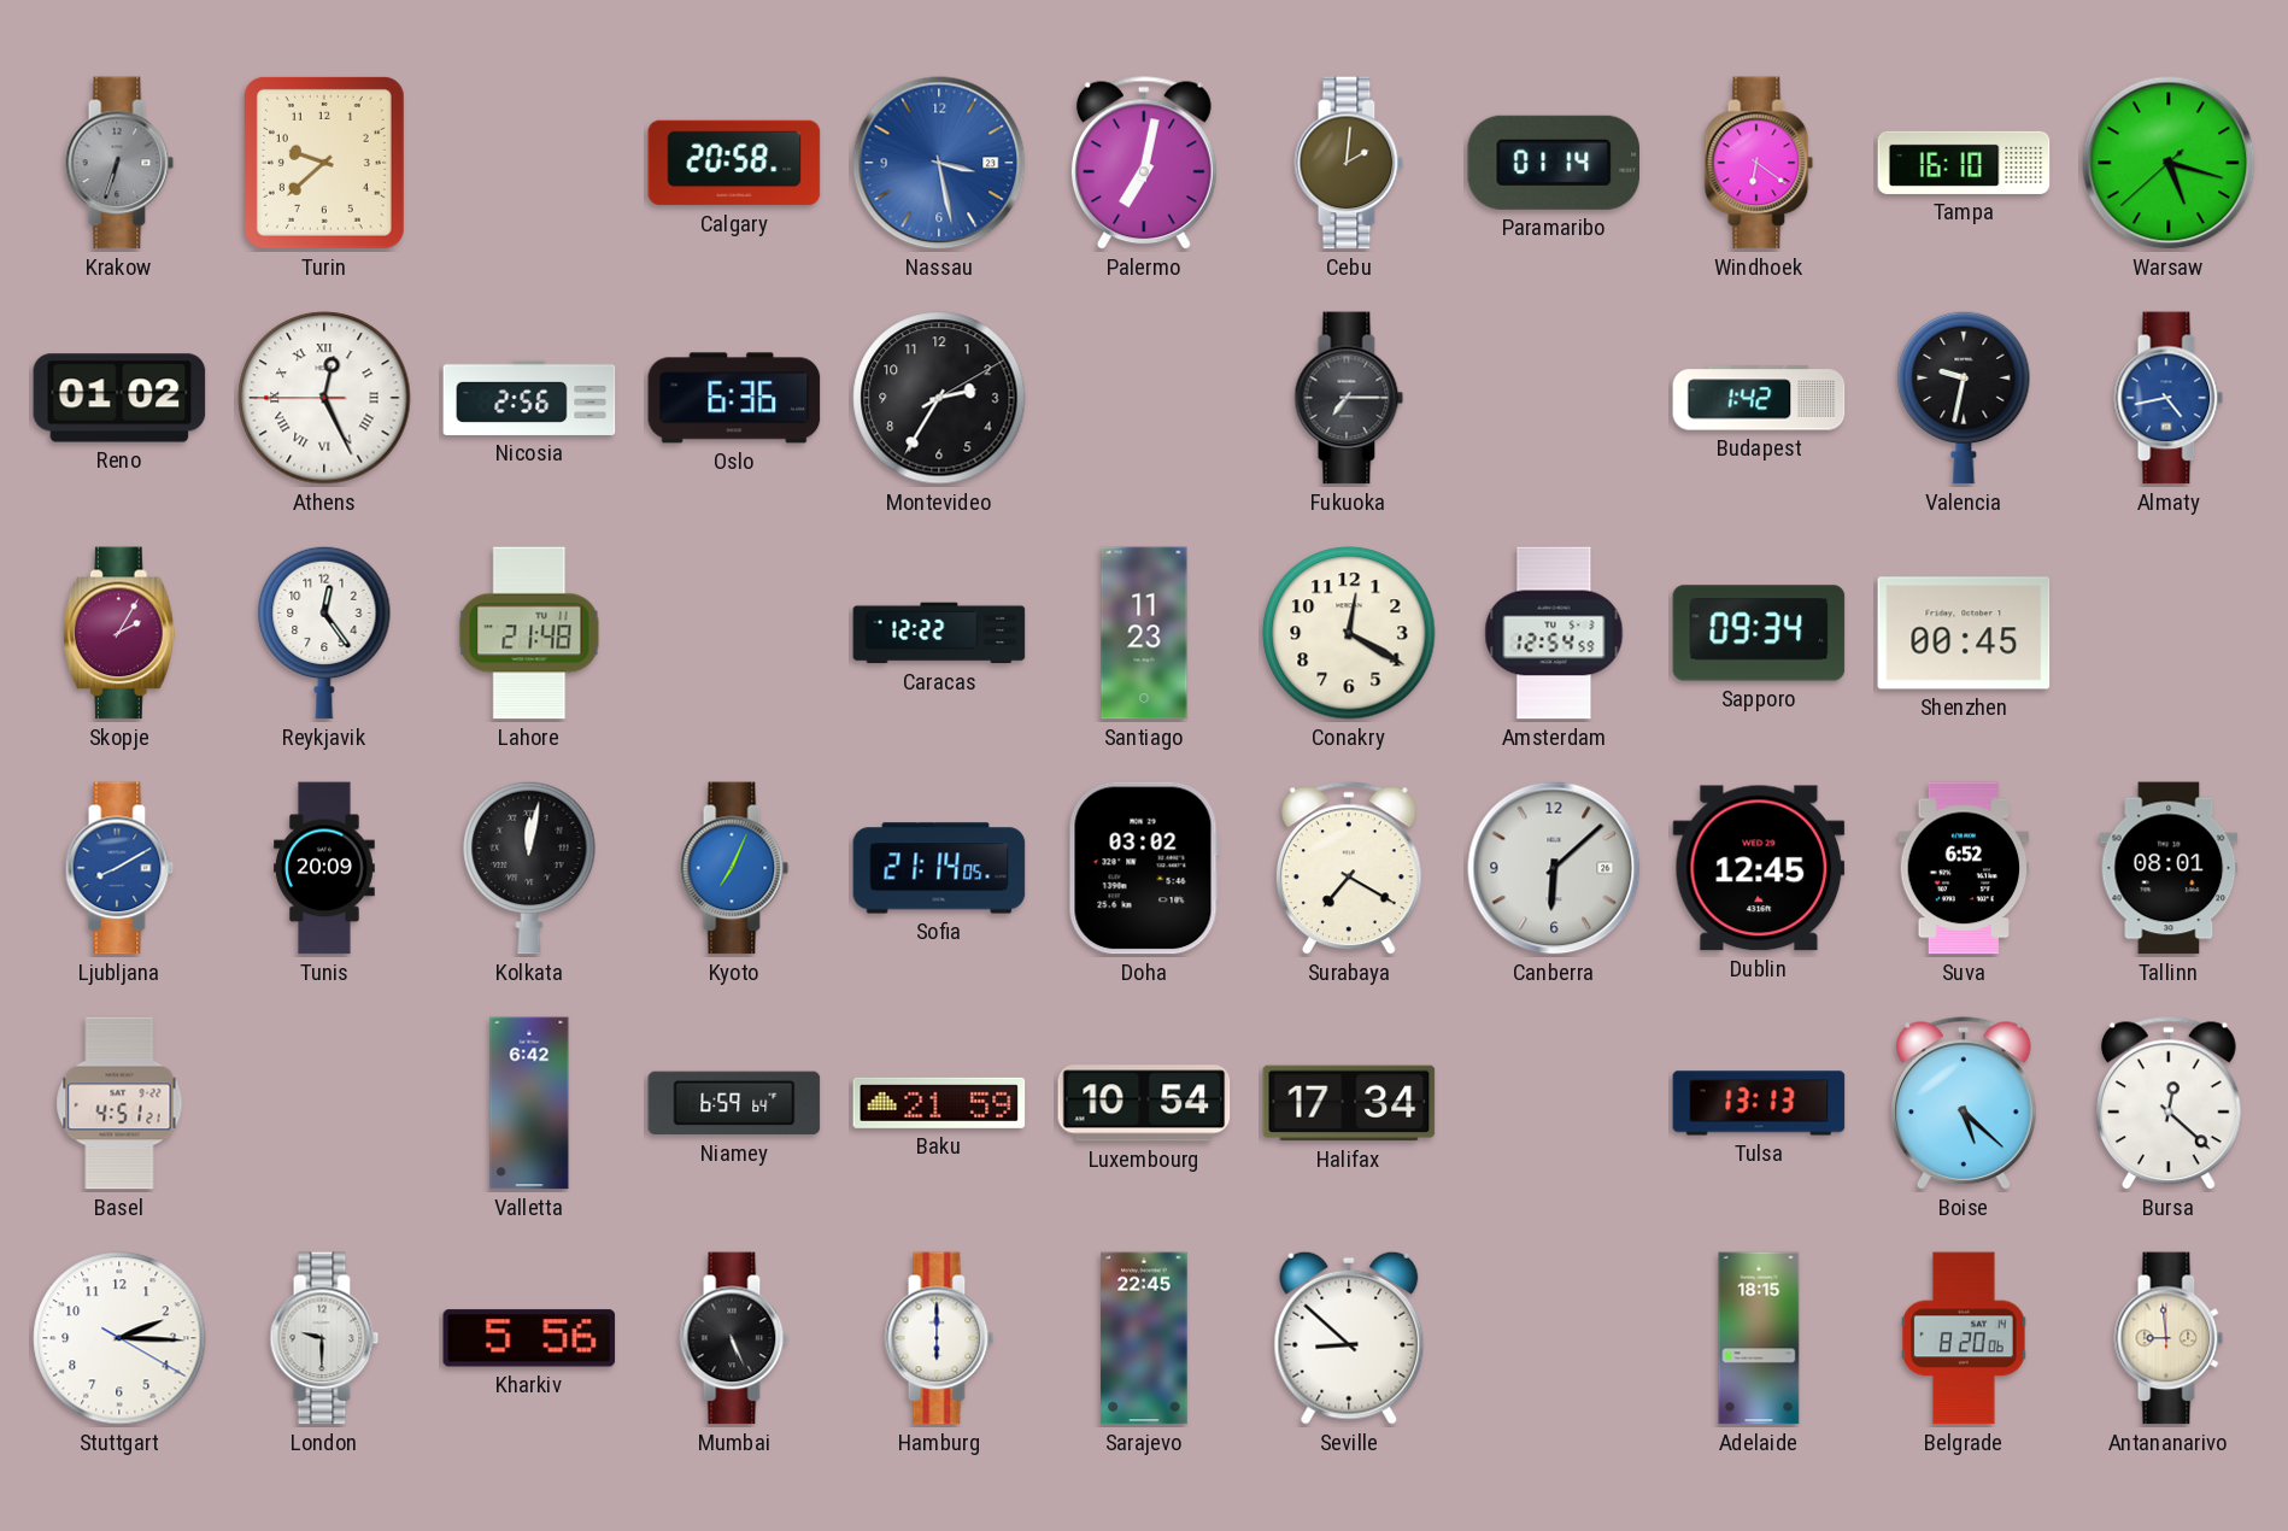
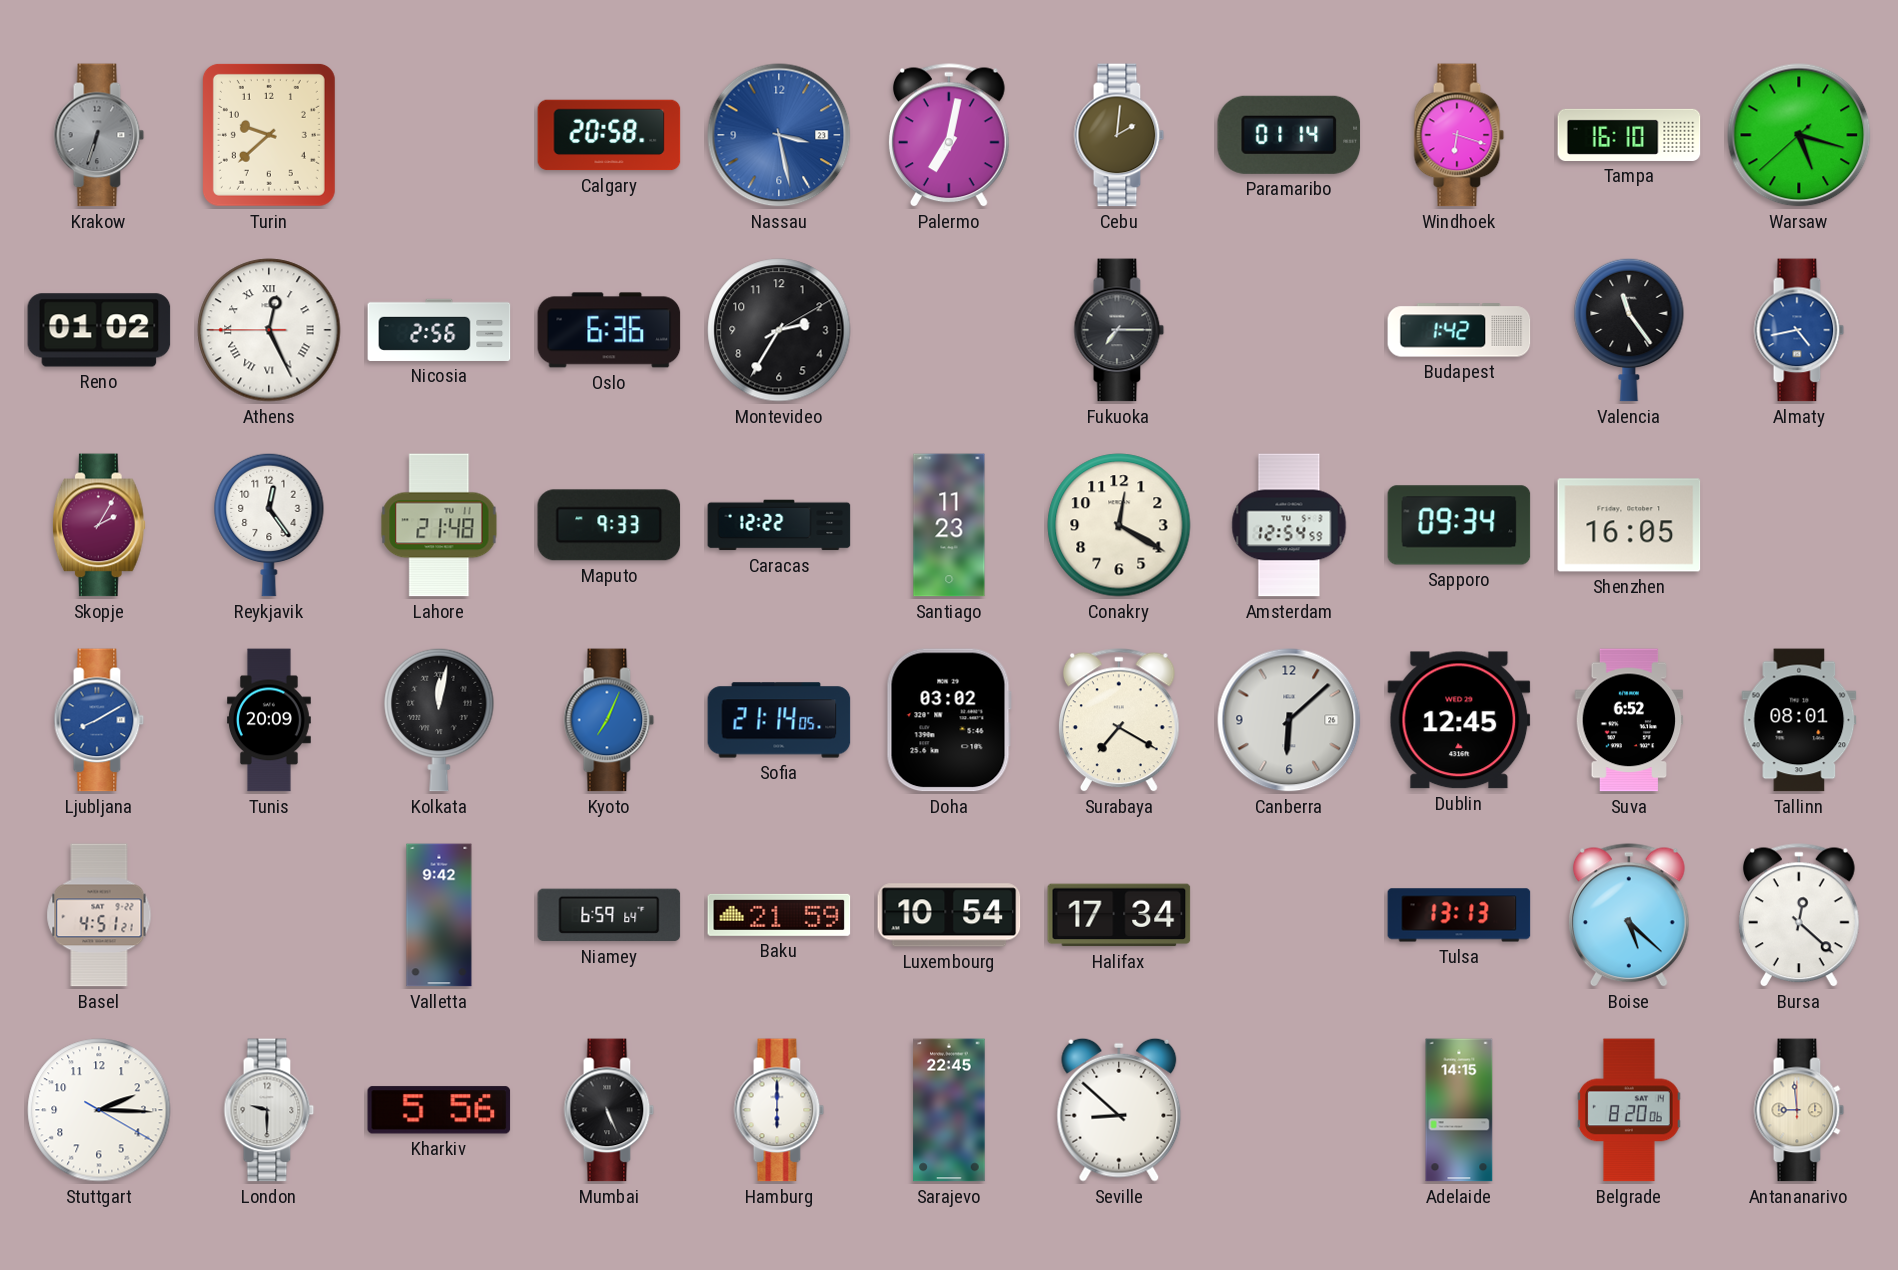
Windhoek: 6:21 -> 6:18 (1459, 135)
Valencia: 9:32 -> 11:24 (1629, 330)
Maputo: none -> 9:33 (609, 525)
Shenzhen: 00:45 -> 16:05 (1629, 525)
Valletta: 6:42 -> 9:42 (439, 915)
Adelaide: 18:15 -> 14:15 (1459, 1110)
